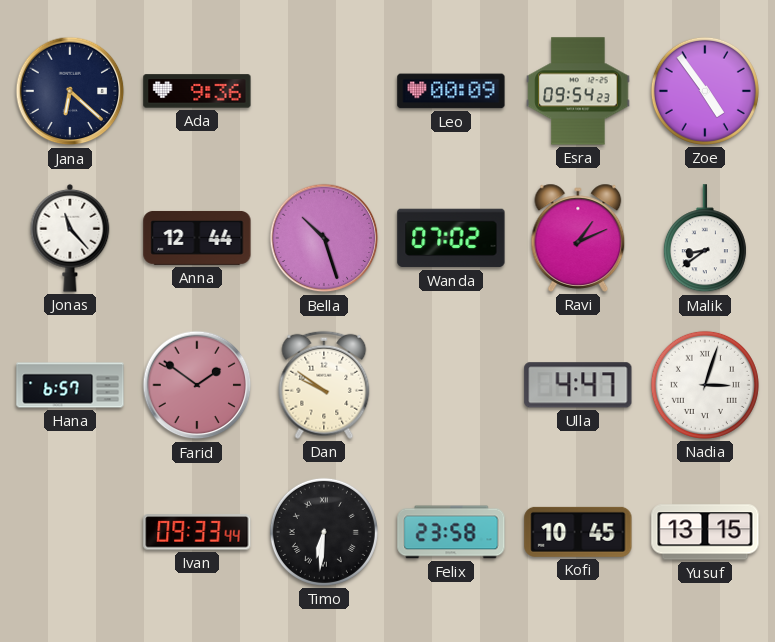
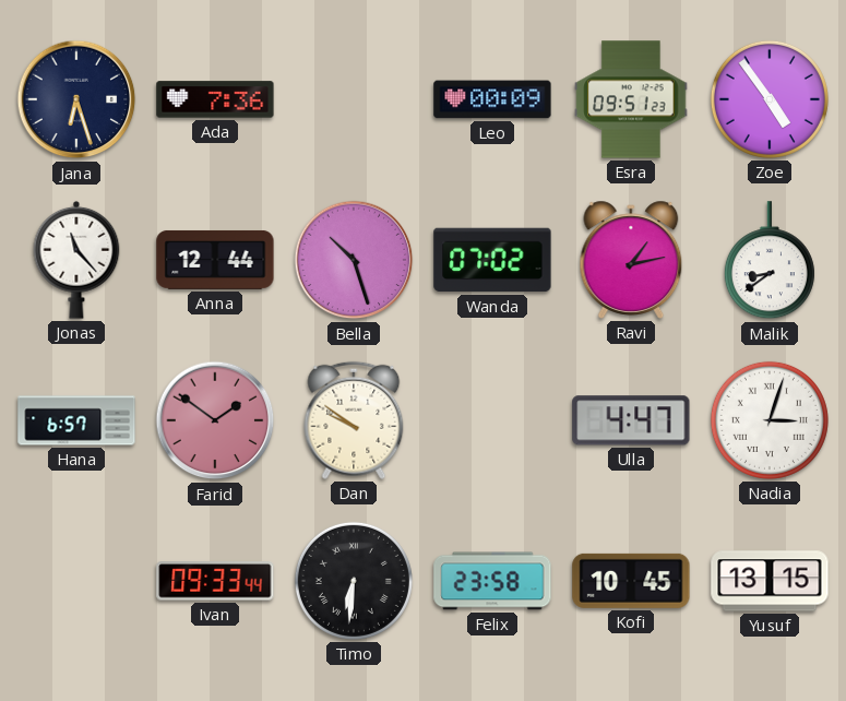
Jana: 6:22 -> 6:27 (76, 99)
Ada: 9:36 -> 7:36 (215, 99)
Esra: 09:54 -> 09:51 (631, 99)
Ravi: 1:11 -> 1:13 (631, 260)
